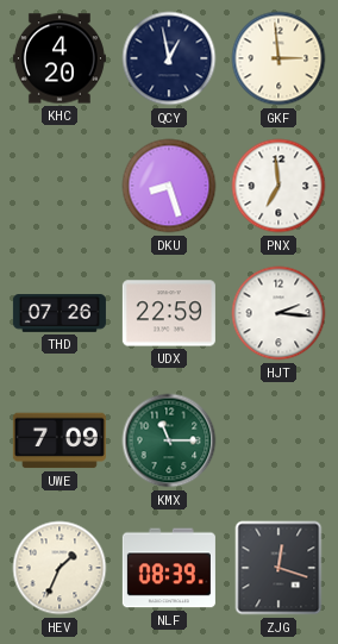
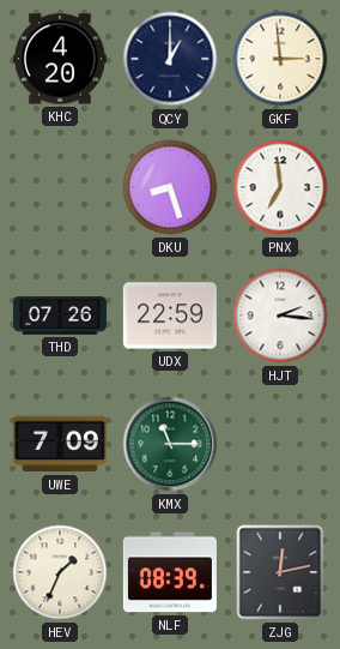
QCY: 12:58 -> 1:00 (170, 59)
ZJG: 12:18 -> 12:13 (280, 572)
